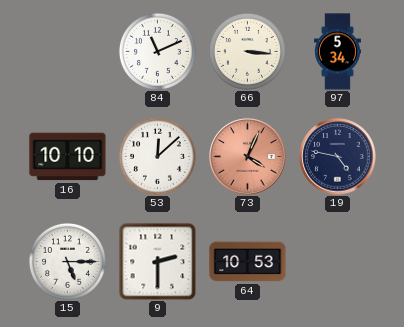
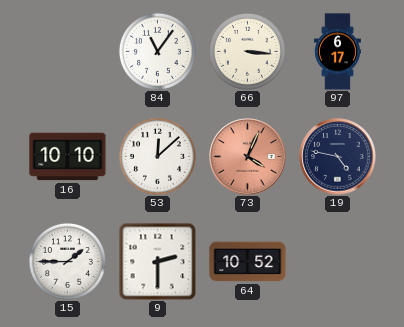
84: 11:11 -> 11:06 (157, 51)
97: 5:34 -> 6:17 (338, 52)
15: 5:15 -> 1:45 (67, 261)
64: 10:53 -> 10:52 (248, 262)
